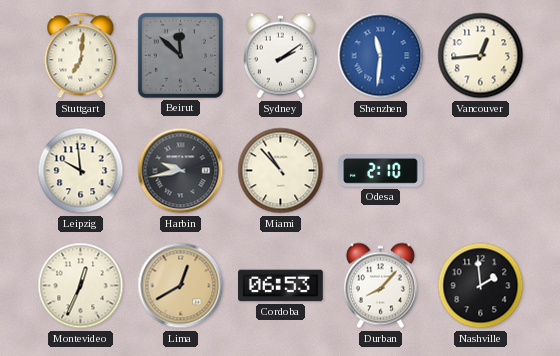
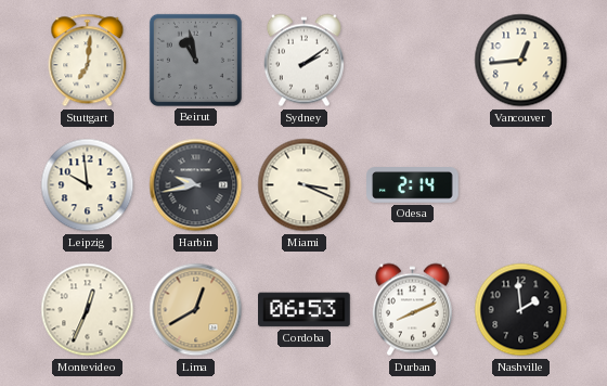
Beirut: 11:52 -> 10:58 (195, 60)
Shenzhen: 11:31 -> none (381, 56)
Miami: 10:53 -> 3:19 (305, 185)
Odesa: 2:10 -> 2:14 (413, 185)
Durban: 8:07 -> 8:11 (412, 310)
